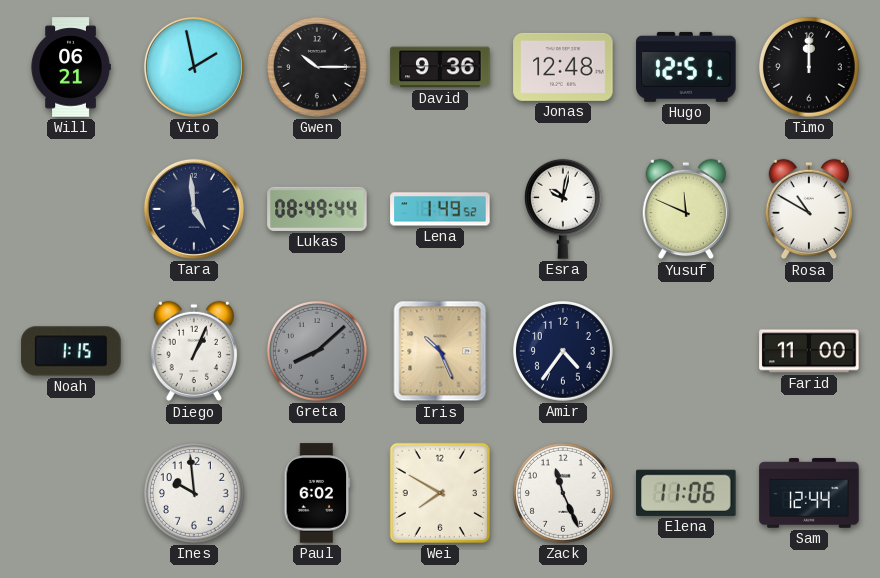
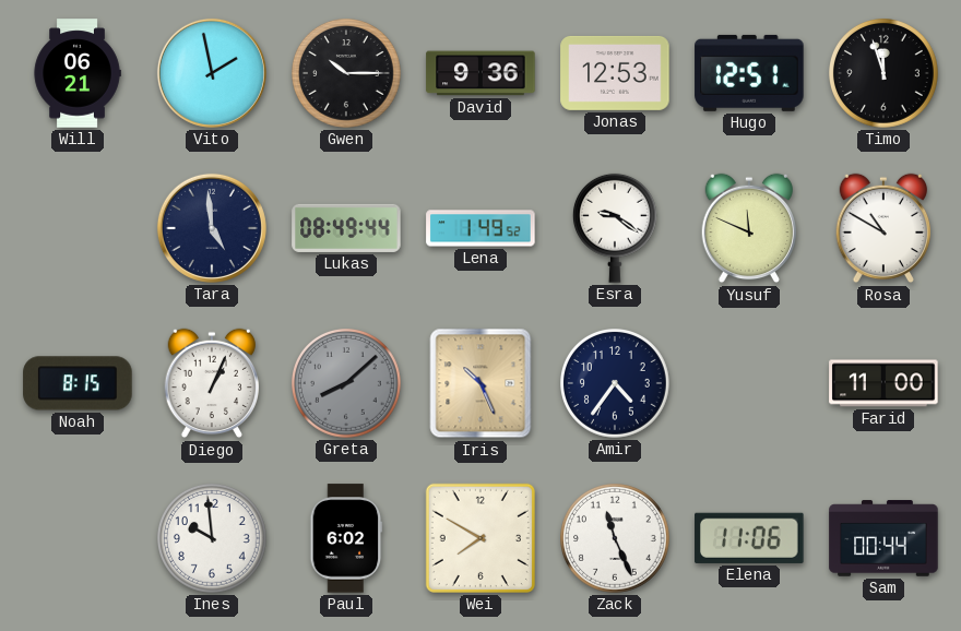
Jonas: 12:48 -> 12:53 (615, 73)
Timo: 12:00 -> 11:57 (885, 74)
Esra: 10:02 -> 9:21 (615, 228)
Noah: 1:15 -> 8:15 (78, 383)
Sam: 12:44 -> 00:44 (883, 538)
